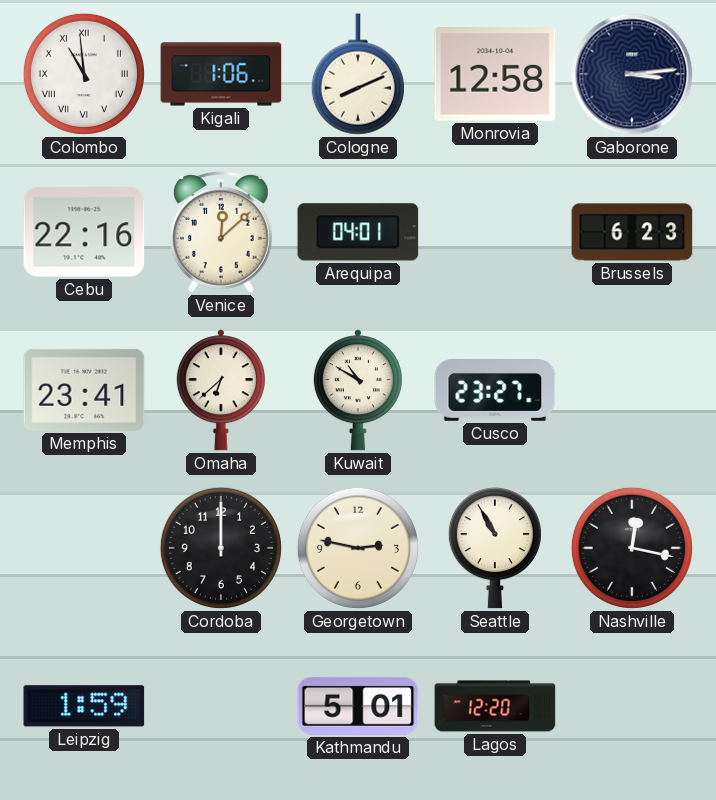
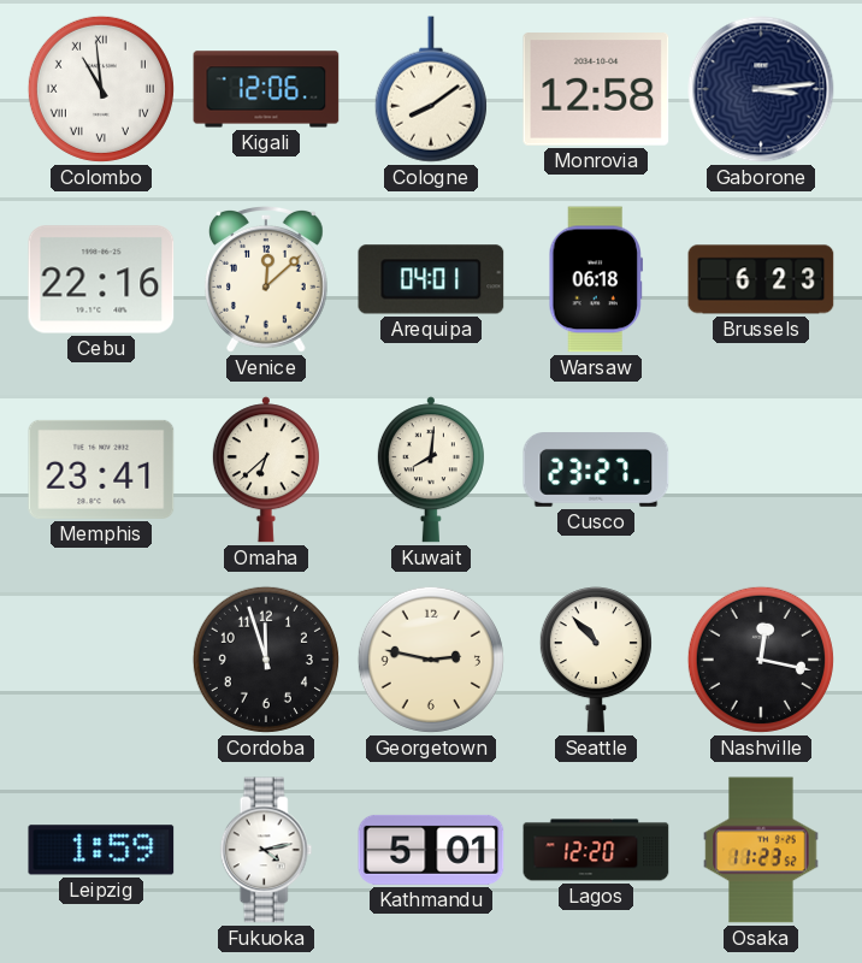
Kigali: 1:06 -> 12:06 (266, 89)
Cologne: 8:11 -> 8:09 (431, 89)
Warsaw: none -> 06:18 (595, 279)
Kuwait: 10:50 -> 8:01 (431, 469)
Cordoba: 12:00 -> 11:57 (266, 660)
Seattle: 10:55 -> 10:53 (596, 660)
Fukuoka: none -> 4:13 (266, 850)
Osaka: none -> 11:23 (761, 850)
